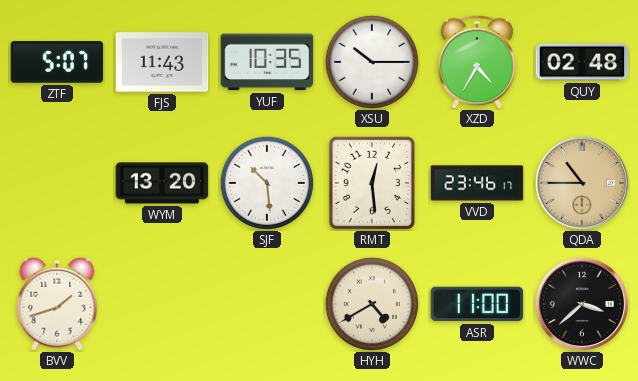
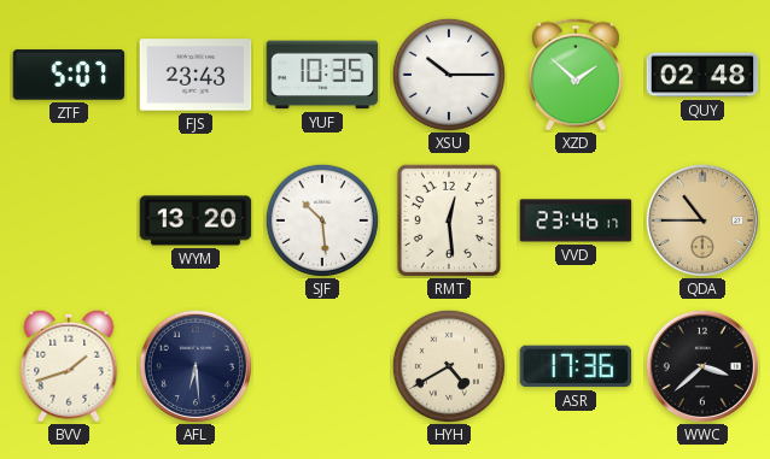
FJS: 11:43 -> 23:43 (196, 75)
XZD: 4:35 -> 1:52 (577, 75)
AFL: none -> 6:29 (194, 365)
ASR: 11:00 -> 17:36 (576, 366)
